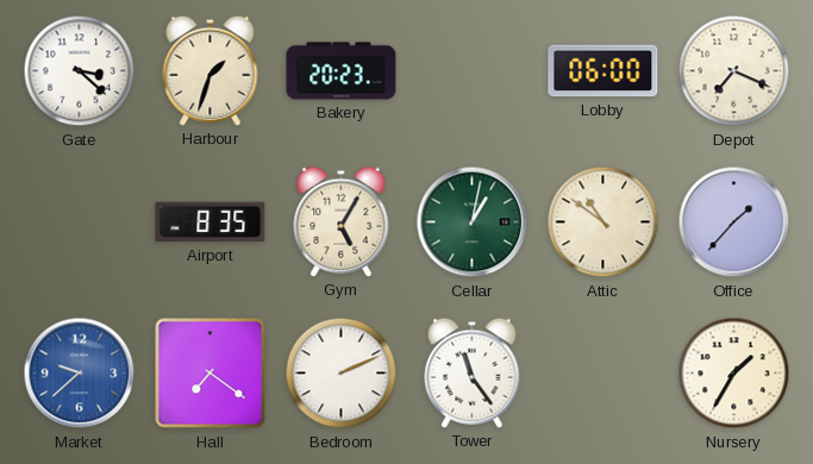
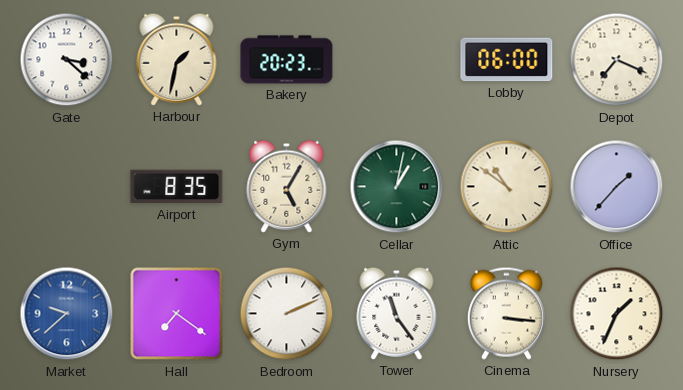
Harbour: 1:33 -> 1:32 (177, 59)
Cinema: none -> 3:16 (506, 313)
Nursery: 1:35 -> 1:34 (617, 314)
